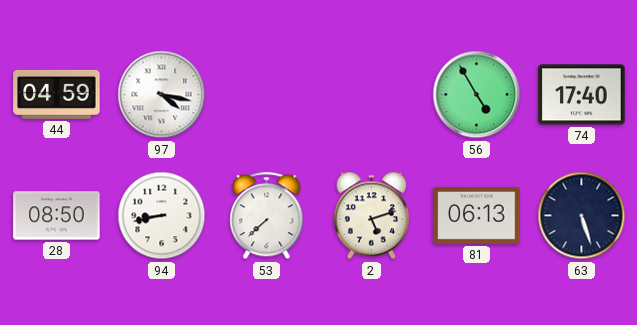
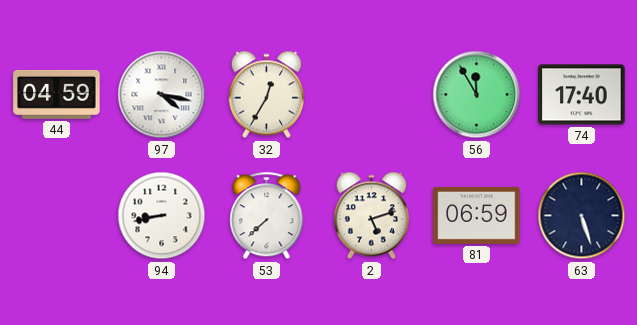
32: none -> 12:35 (266, 95)
56: 4:55 -> 11:55 (477, 95)
28: 08:50 -> none (57, 216)
81: 06:13 -> 06:59 (477, 215)
